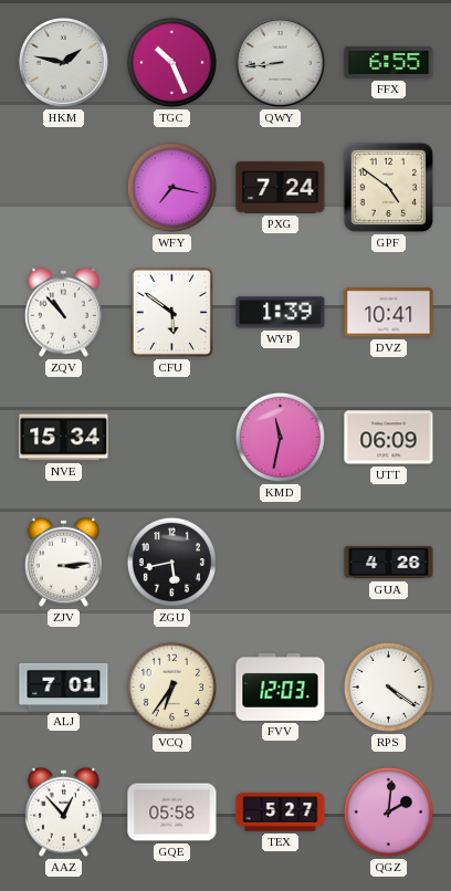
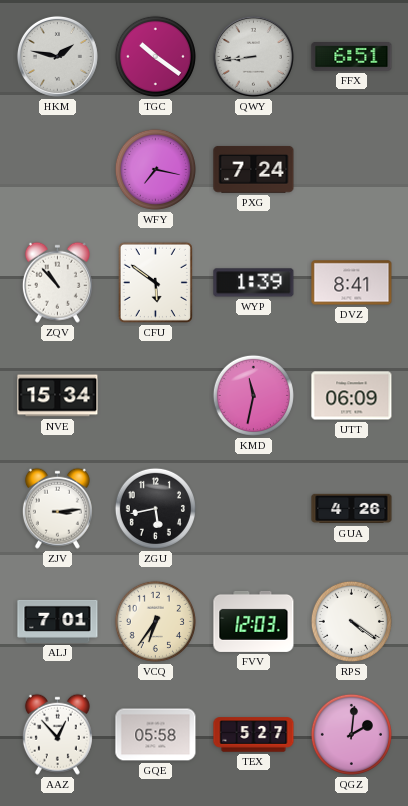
TGC: 10:26 -> 10:21 (155, 56)
FFX: 6:55 -> 6:51 (352, 57)
GPF: 4:51 -> none (388, 187)
DVZ: 10:41 -> 8:41 (352, 283)
